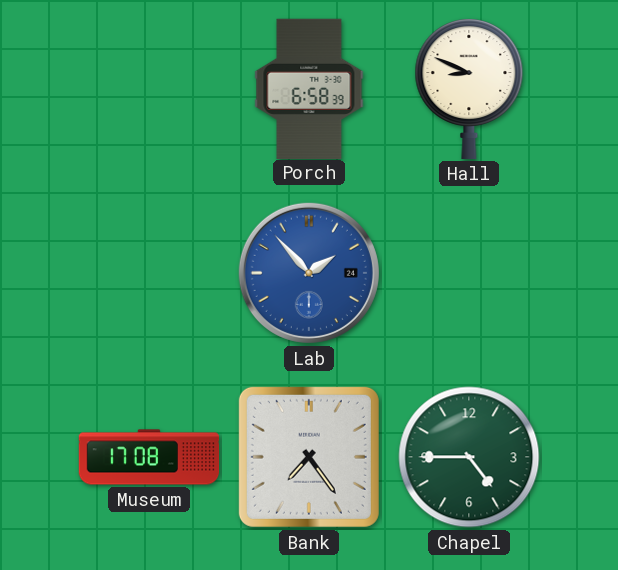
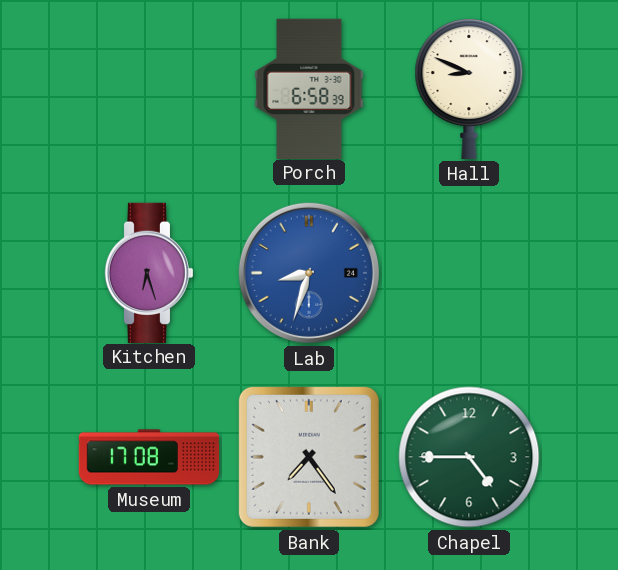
Kitchen: none -> 6:27 (149, 272)
Lab: 1:53 -> 8:33 (309, 273)
